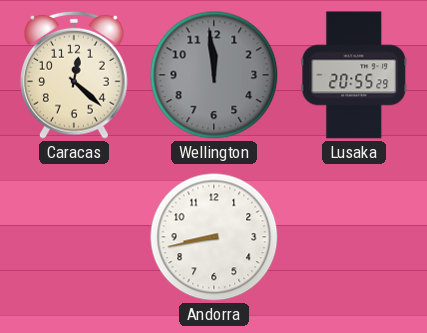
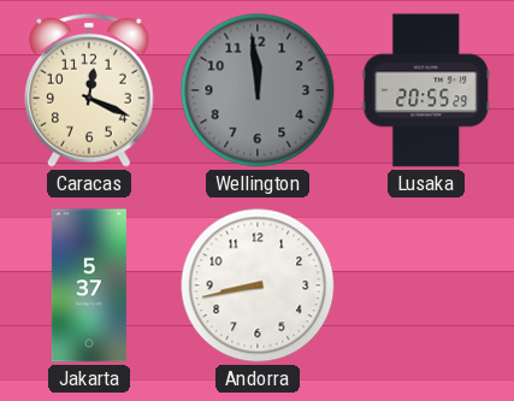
Caracas: 12:22 -> 12:19 (90, 90)
Jakarta: none -> 5:37 (89, 285)
